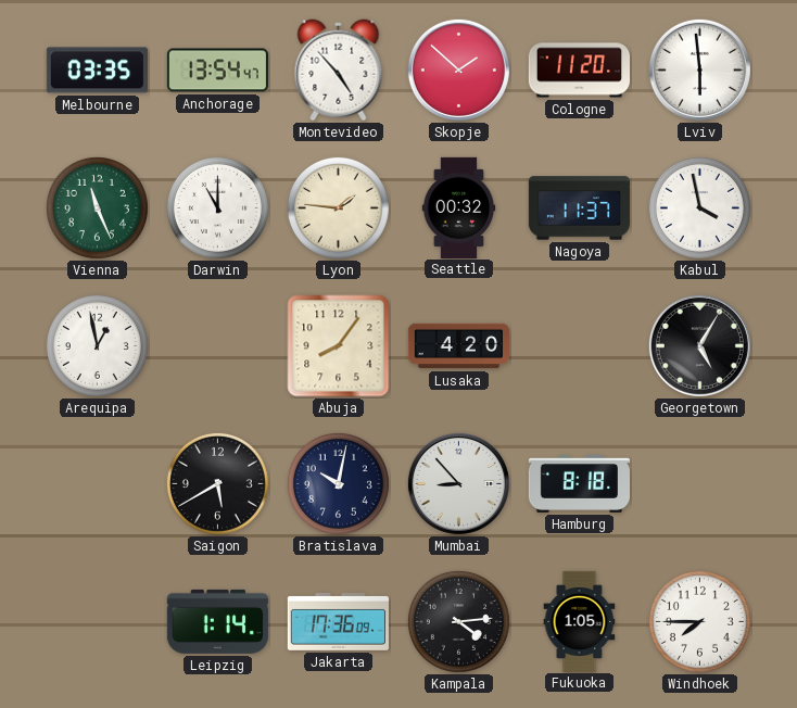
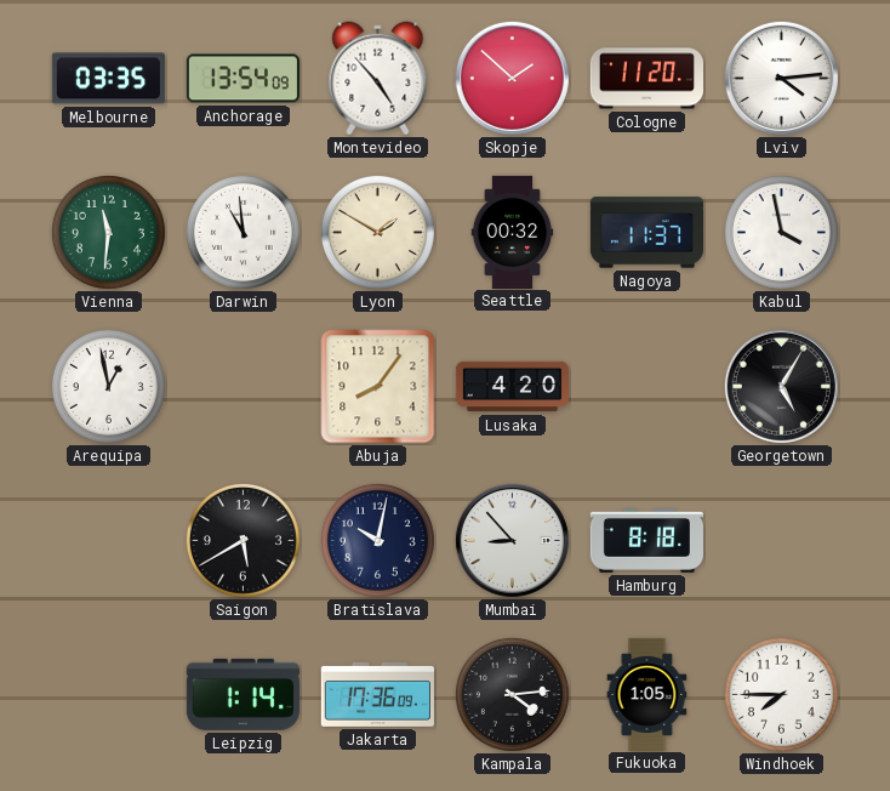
Anchorage: 13:54:47 -> 13:54:09 (243, 79)
Lviv: 5:59 -> 4:14 (781, 78)
Vienna: 11:26 -> 11:31 (108, 232)
Darwin: 11:00 -> 10:59 (243, 232)
Lyon: 1:46 -> 1:50 (377, 232)
